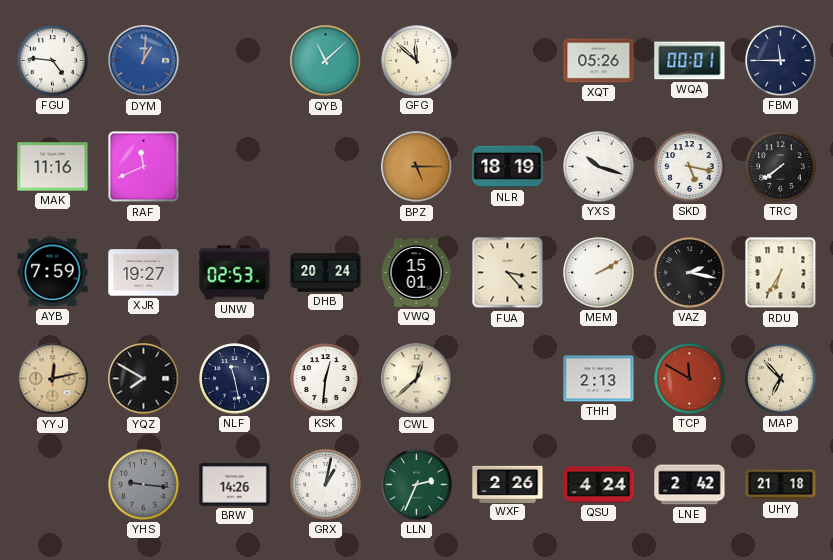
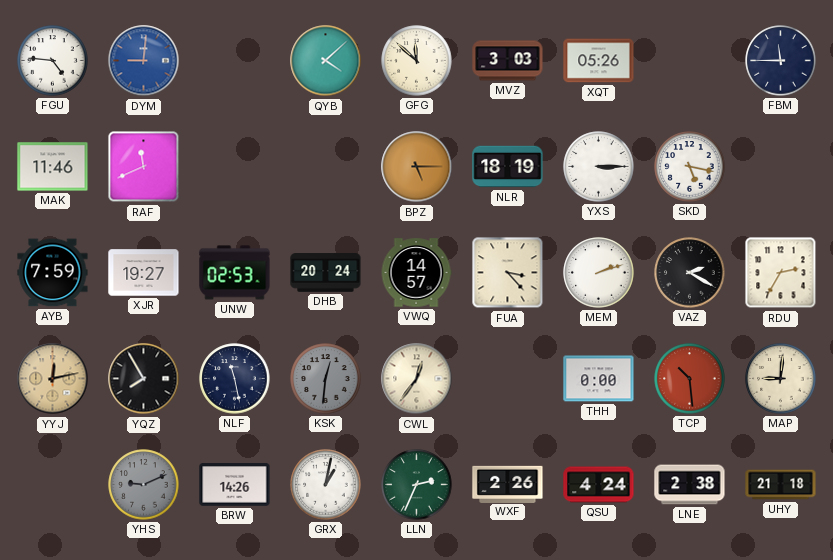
DYM: 1:01 -> 9:01 (144, 61)
QYB: 11:08 -> 4:08 (326, 61)
MVZ: none -> 3:03 (508, 61)
WQA: 00:01 -> none (690, 61)
MAK: 11:16 -> 11:46 (53, 167)
YXS: 10:18 -> 3:15 (599, 167)
TRC: 7:39 -> none (781, 167)
VWQ: 15:01 -> 14:57 (416, 273)
MEM: 2:10 -> 2:12 (599, 273)
VAZ: 2:17 -> 2:20 (690, 273)
RDU: 6:35 -> 2:35 (781, 273)
YQZ: 7:50 -> 7:55 (144, 379)
KSK dial: white -> grey (326, 379)
CWL: 12:38 -> 12:36 (417, 379)
THH: 2:13 -> 0:00 (599, 379)
TCP: 11:50 -> 10:29 (690, 379)
MAP: 6:53 -> 9:01 (781, 379)
YHS: 9:16 -> 9:11 (144, 485)
LNE: 2:42 -> 2:38 (690, 485)
